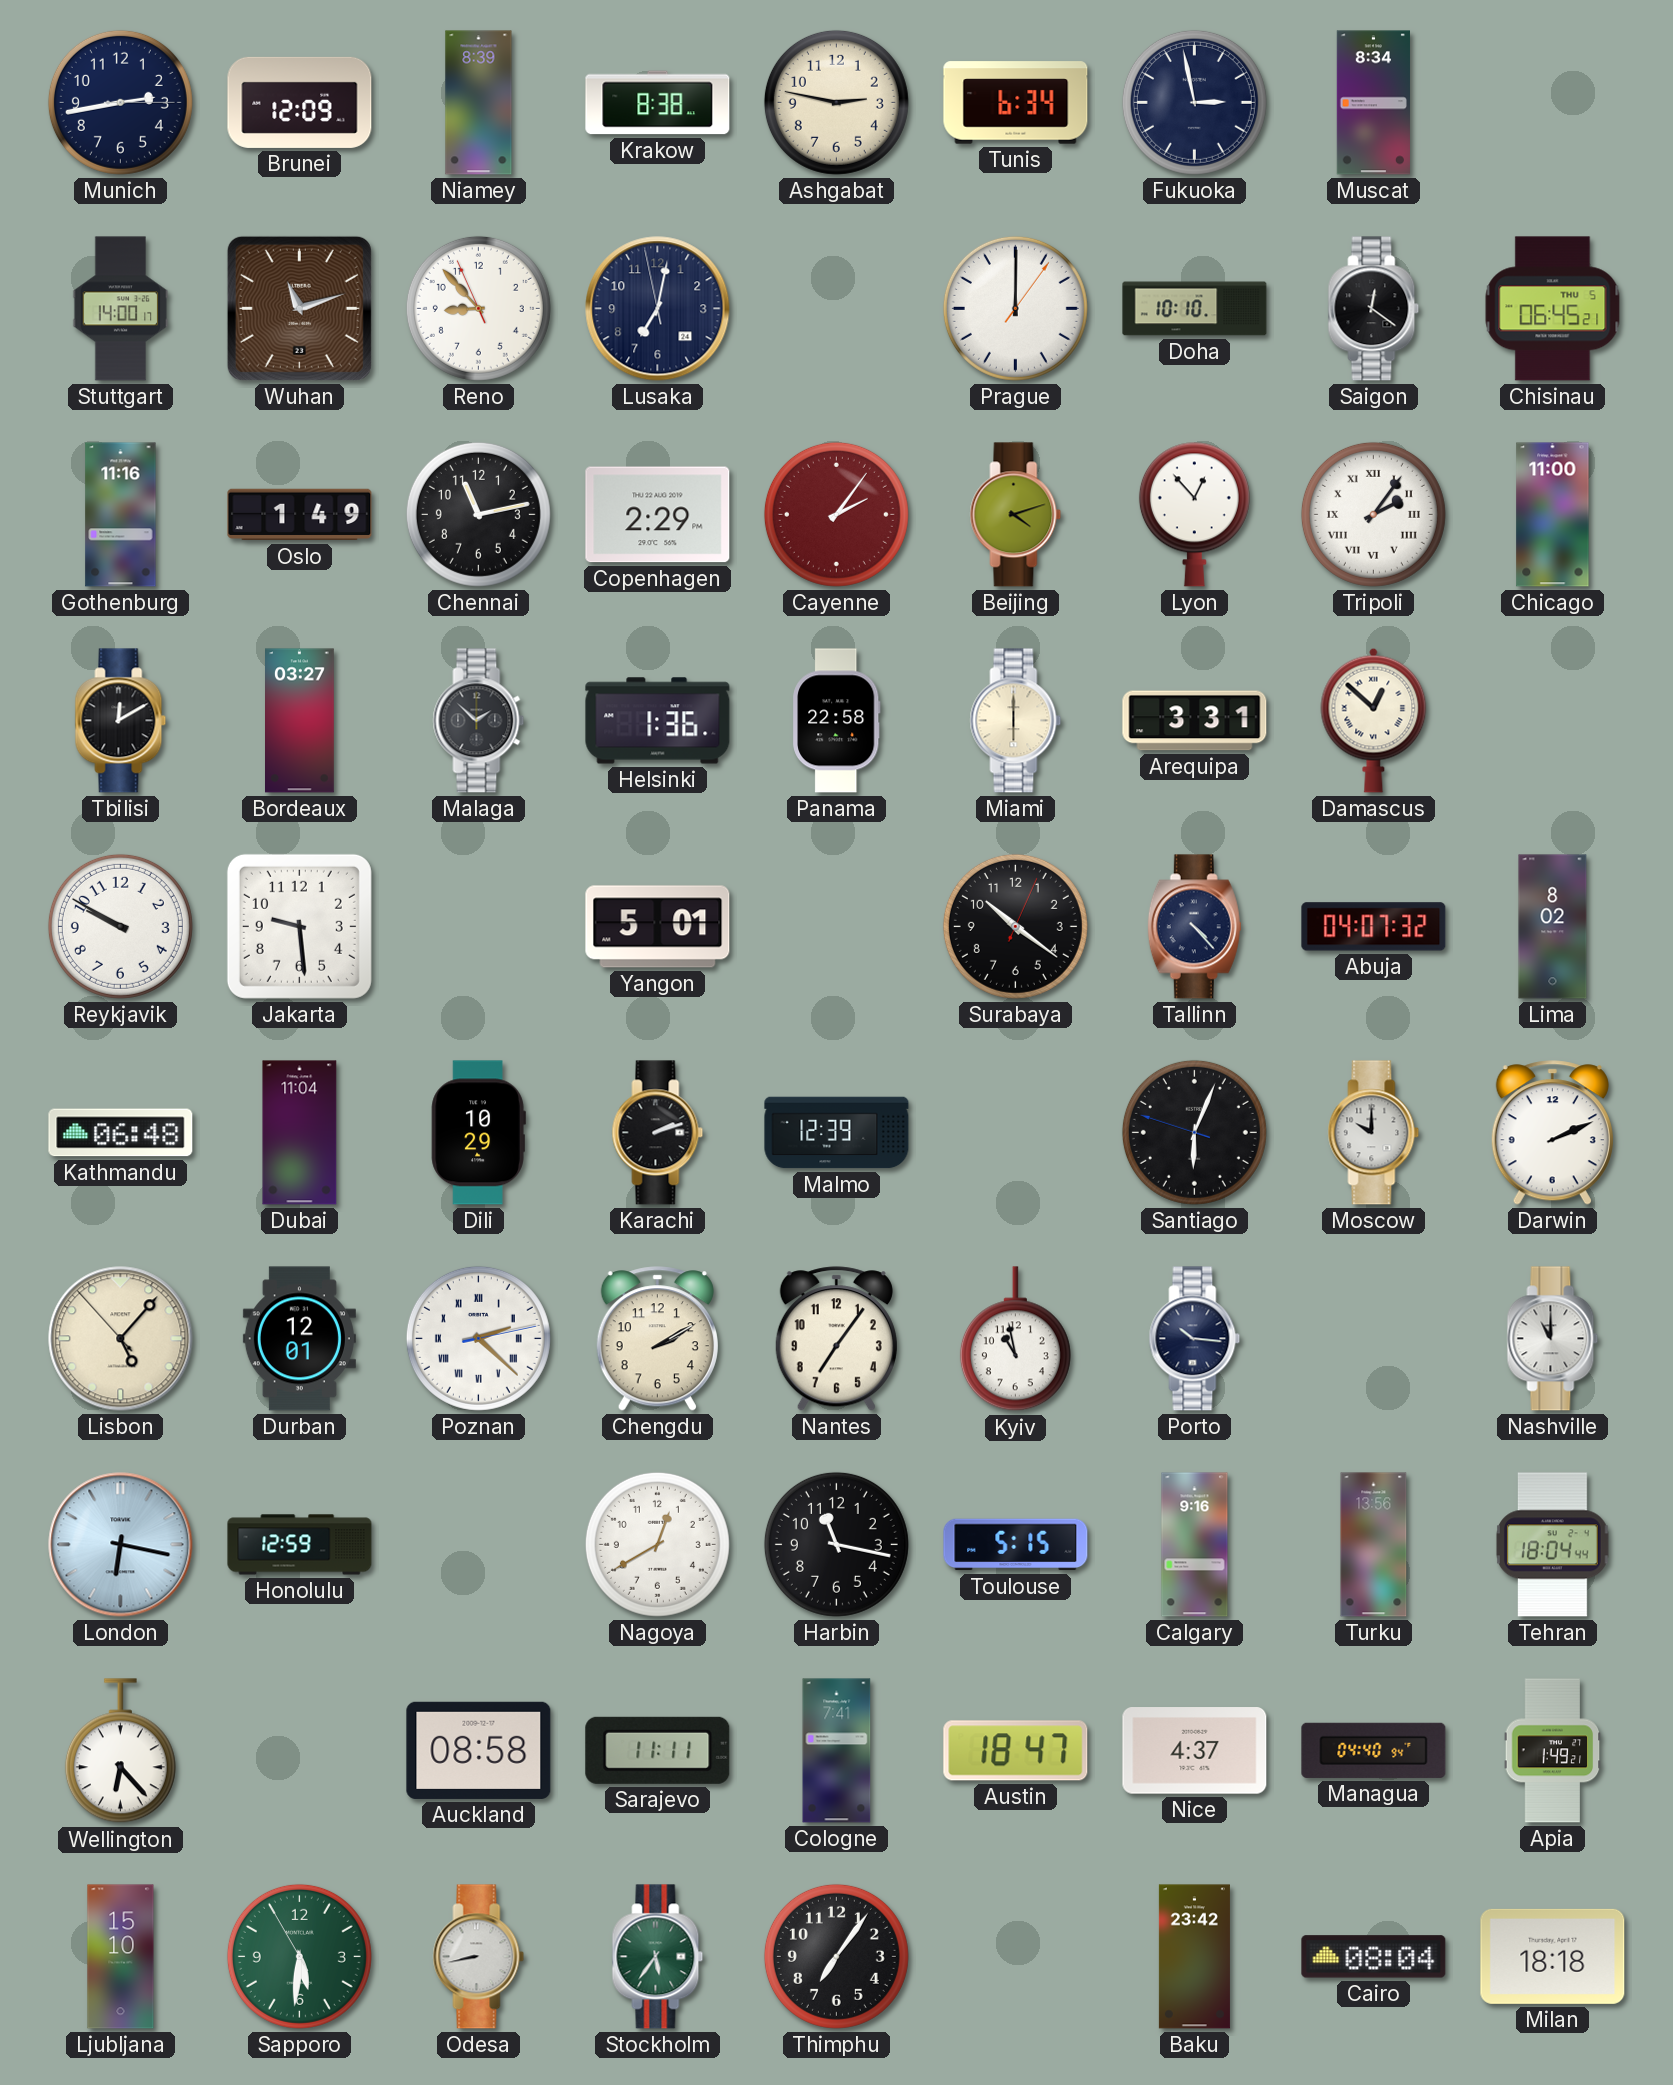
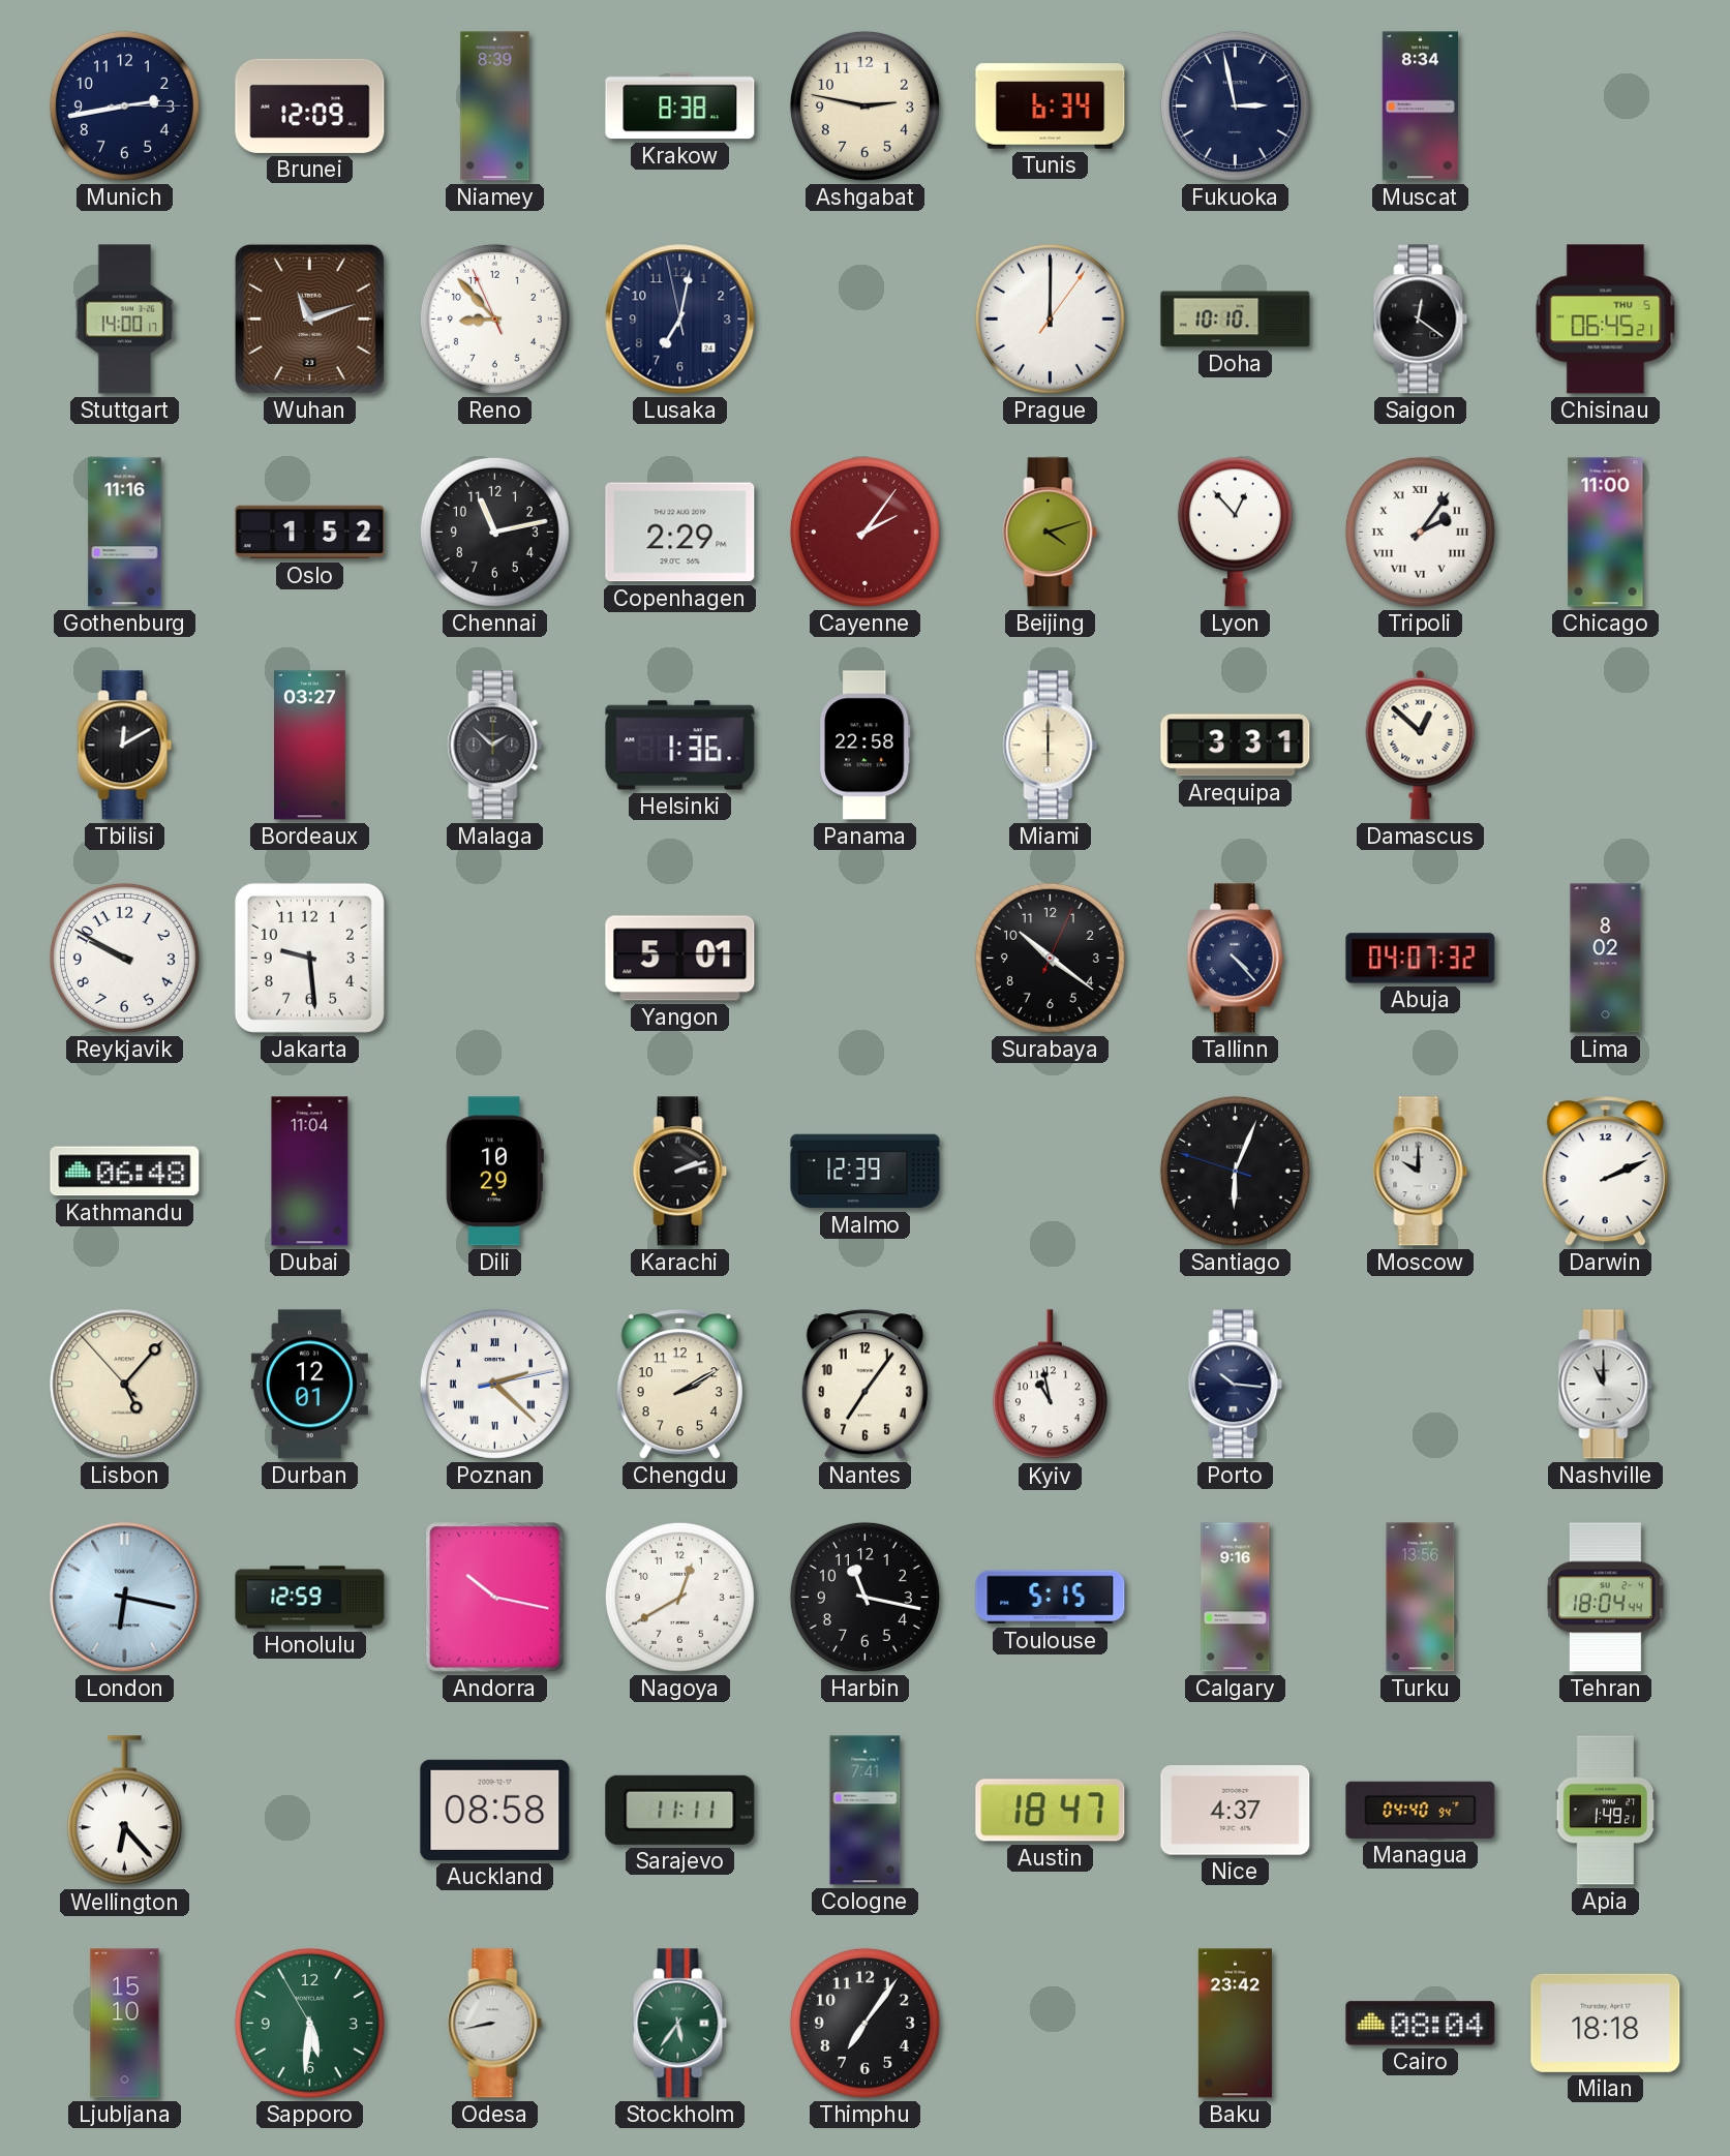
Oslo: 1:49 -> 1:52 (310, 533)
Andorra: none -> 10:17 (495, 1598)
